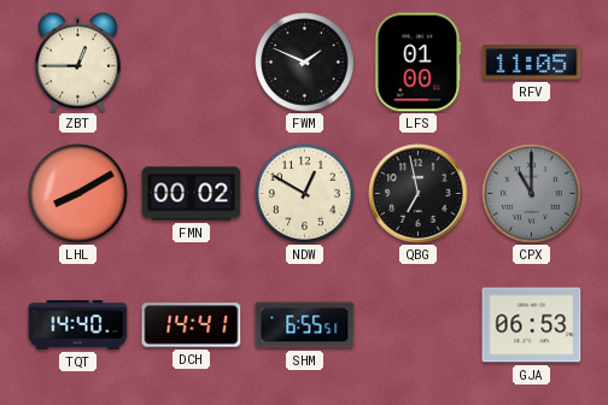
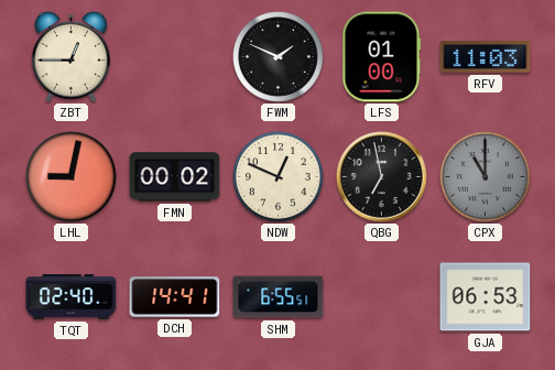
RFV: 11:05 -> 11:03 (486, 57)
LHL: 8:10 -> 9:02 (72, 177)
NDW: 12:50 -> 12:49 (279, 177)
TQT: 14:40 -> 02:40 (72, 297)
